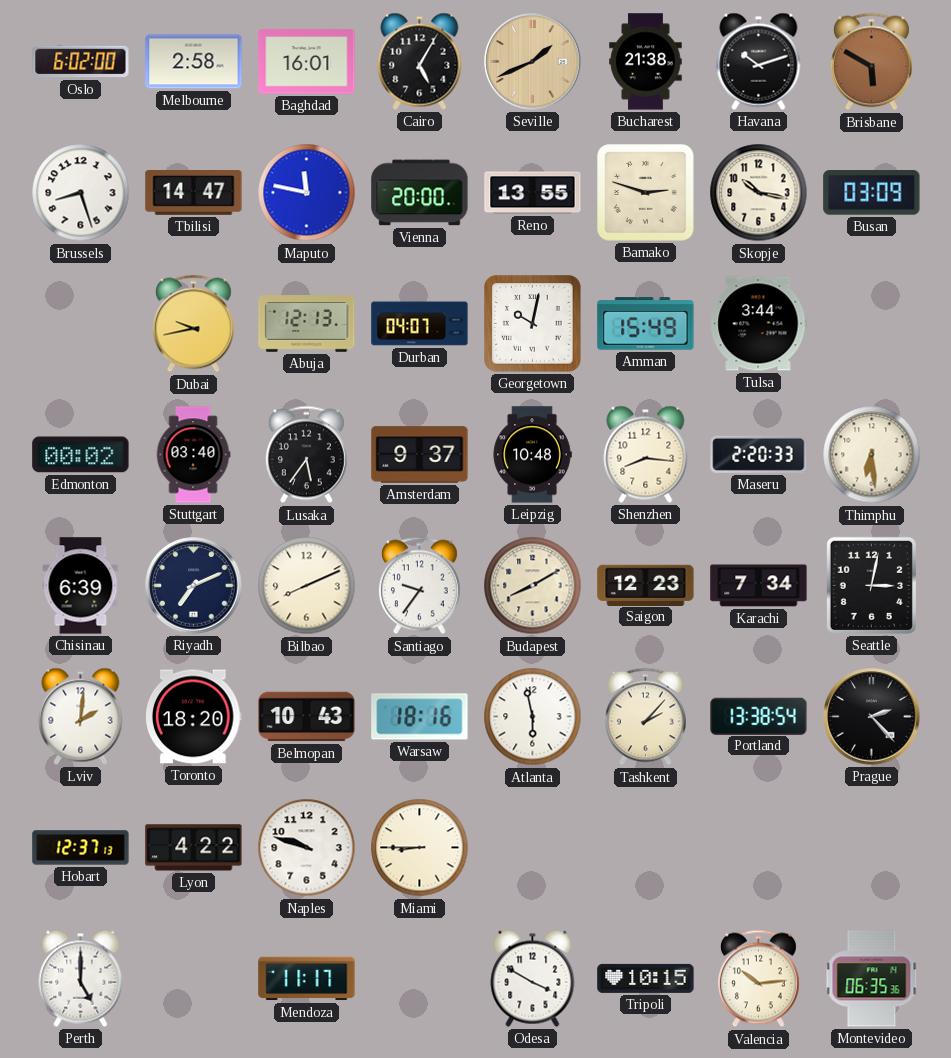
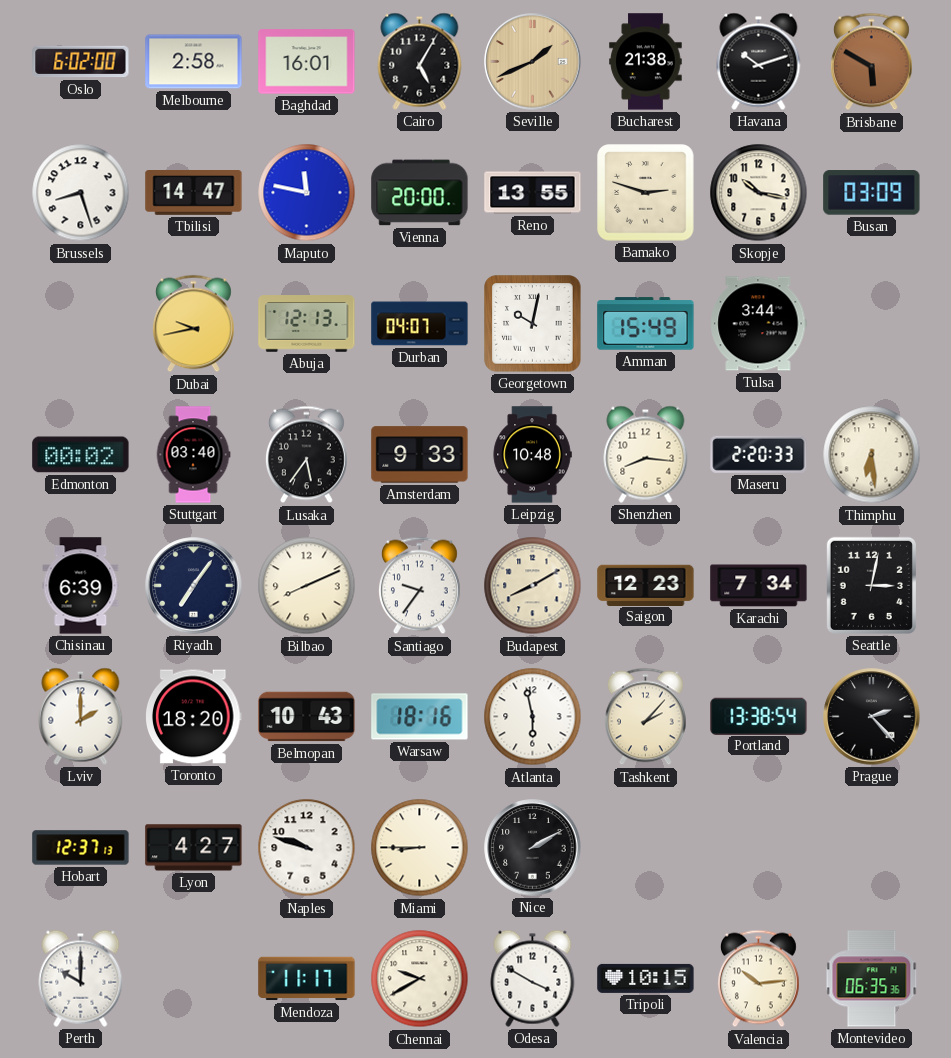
Amsterdam: 9:37 -> 9:33 (420, 455)
Riyadh: 7:11 -> 7:06 (194, 586)
Lviv: 2:01 -> 2:00 (81, 716)
Lyon: 4:22 -> 4:27 (194, 848)
Nice: none -> 2:10 (533, 848)
Perth: 5:00 -> 10:00 (81, 978)
Chennai: none -> 9:40 (420, 979)
